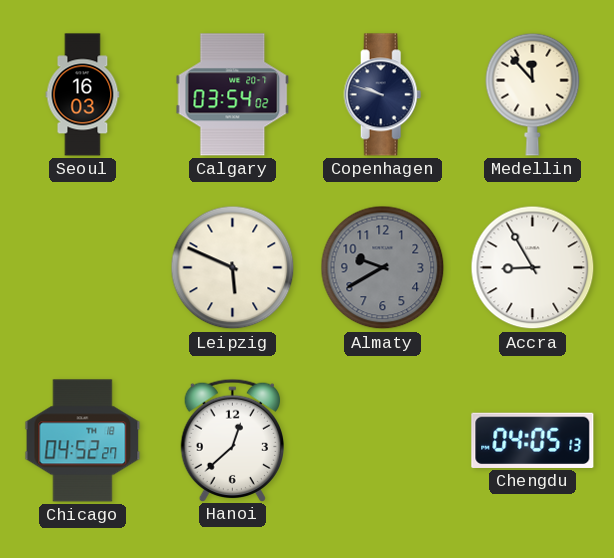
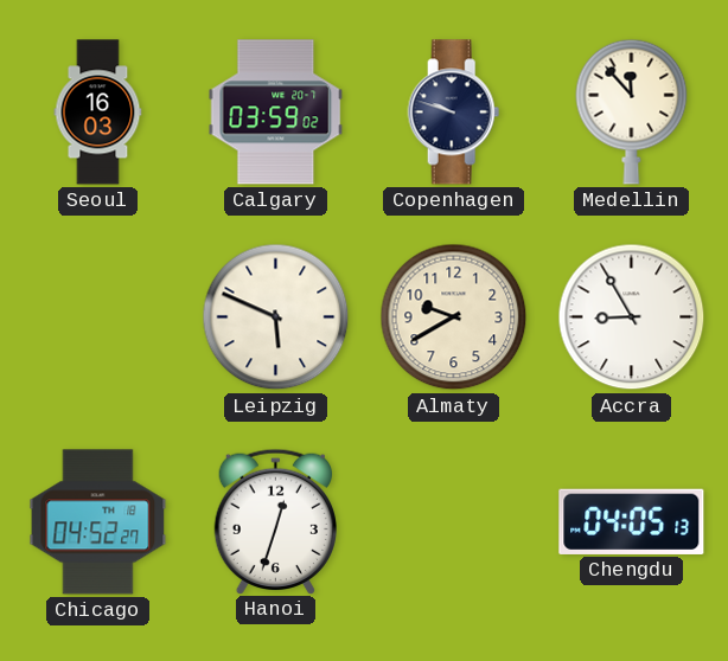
Calgary: 03:54 -> 03:59 (276, 113)
Almaty dial: grey -> cream (454, 317)
Hanoi: 12:38 -> 12:33 (275, 521)
